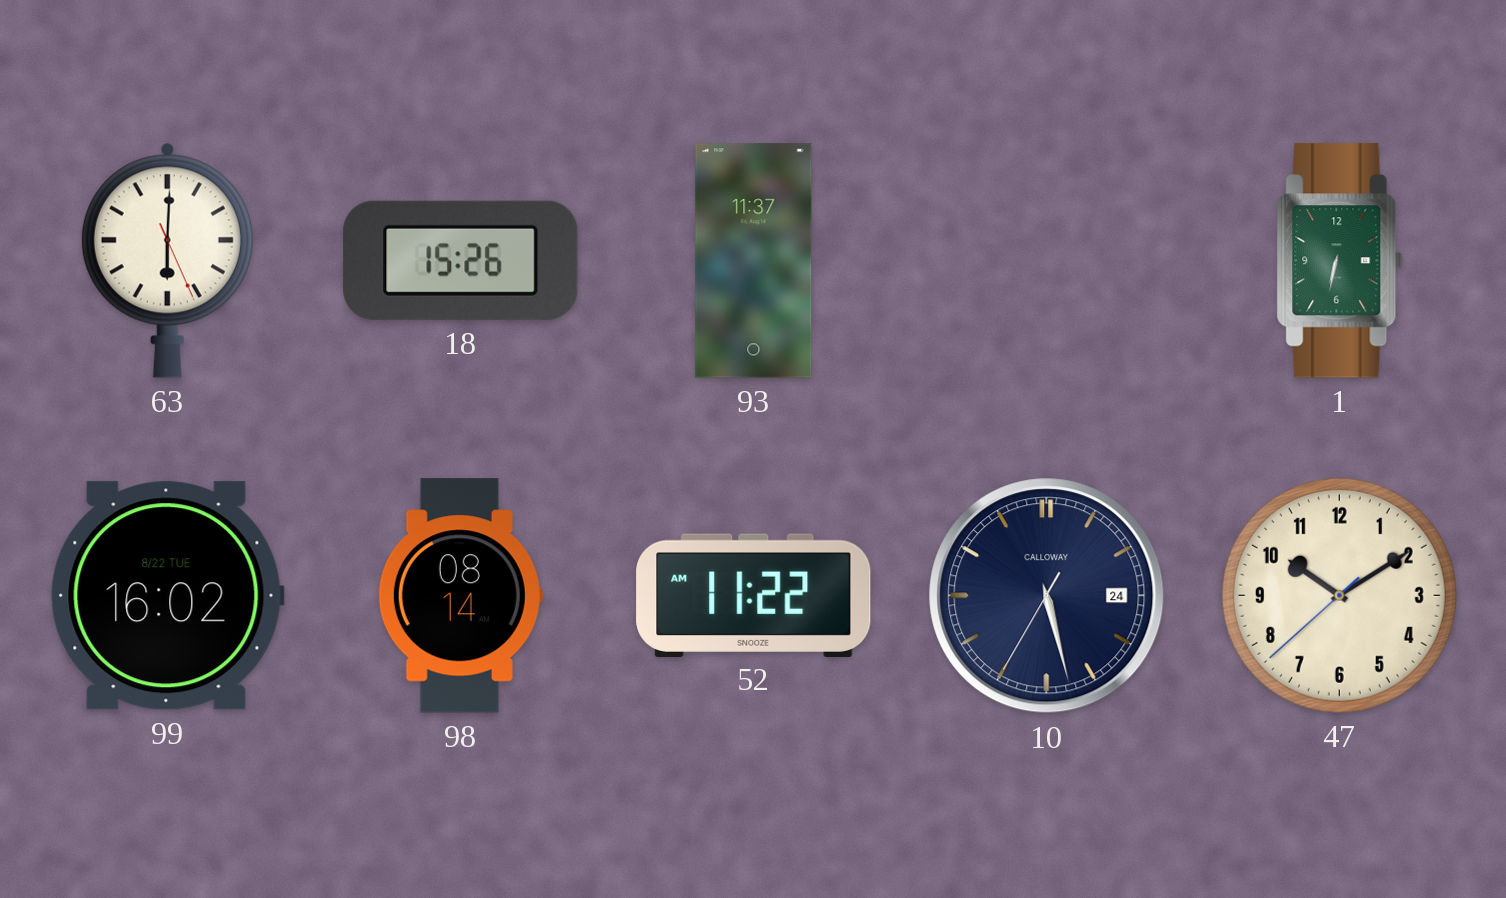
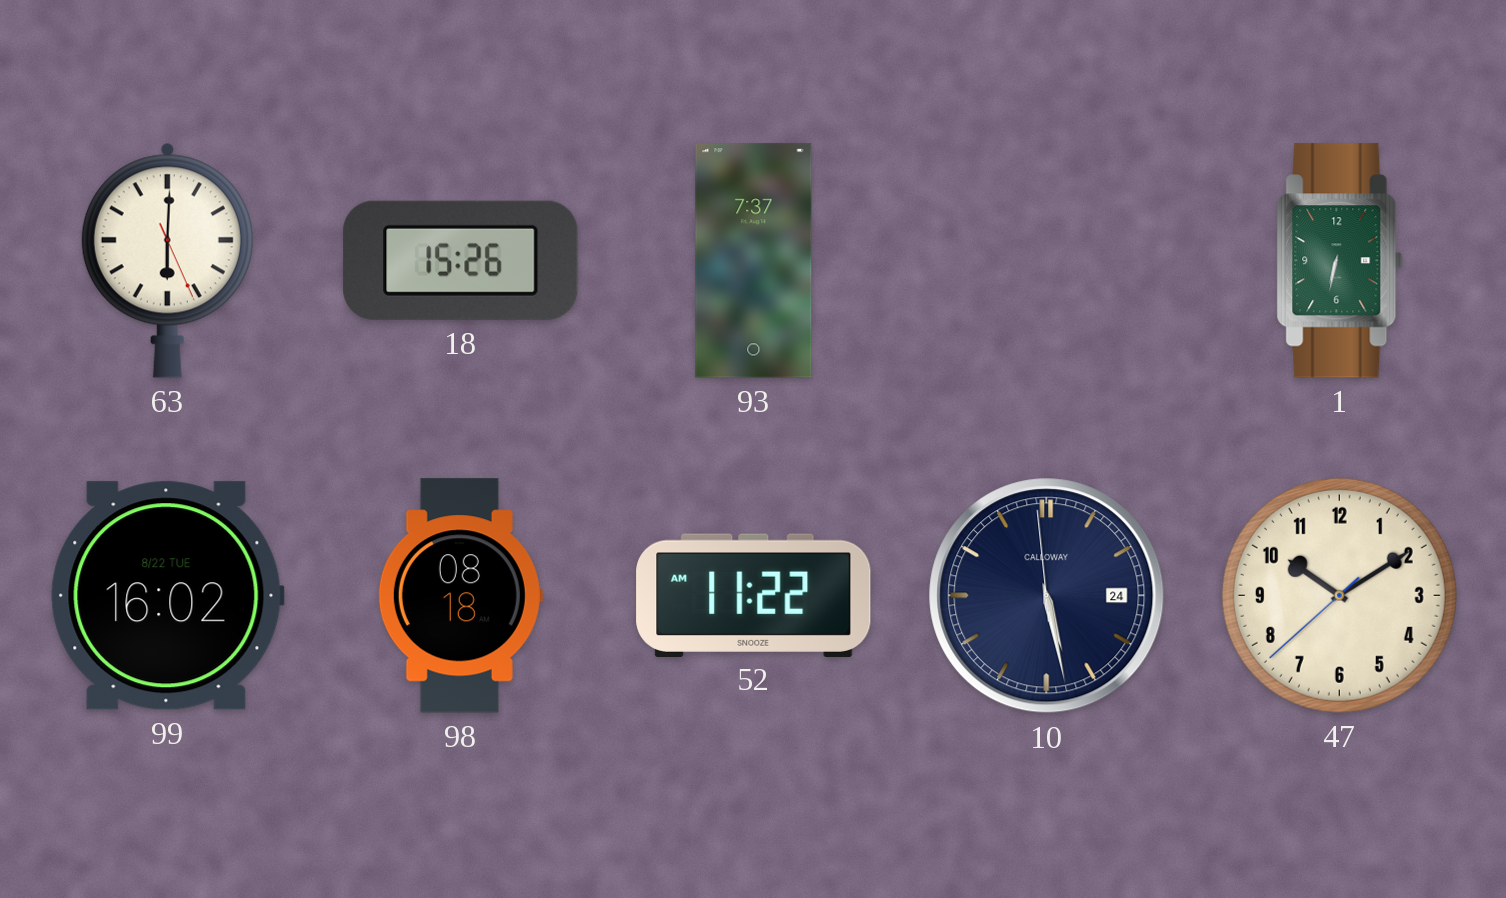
93: 11:37 -> 7:37 (754, 261)
98: 08:14 -> 08:18 (460, 596)
10: 5:27:35 -> 5:27:59 (1047, 596)
